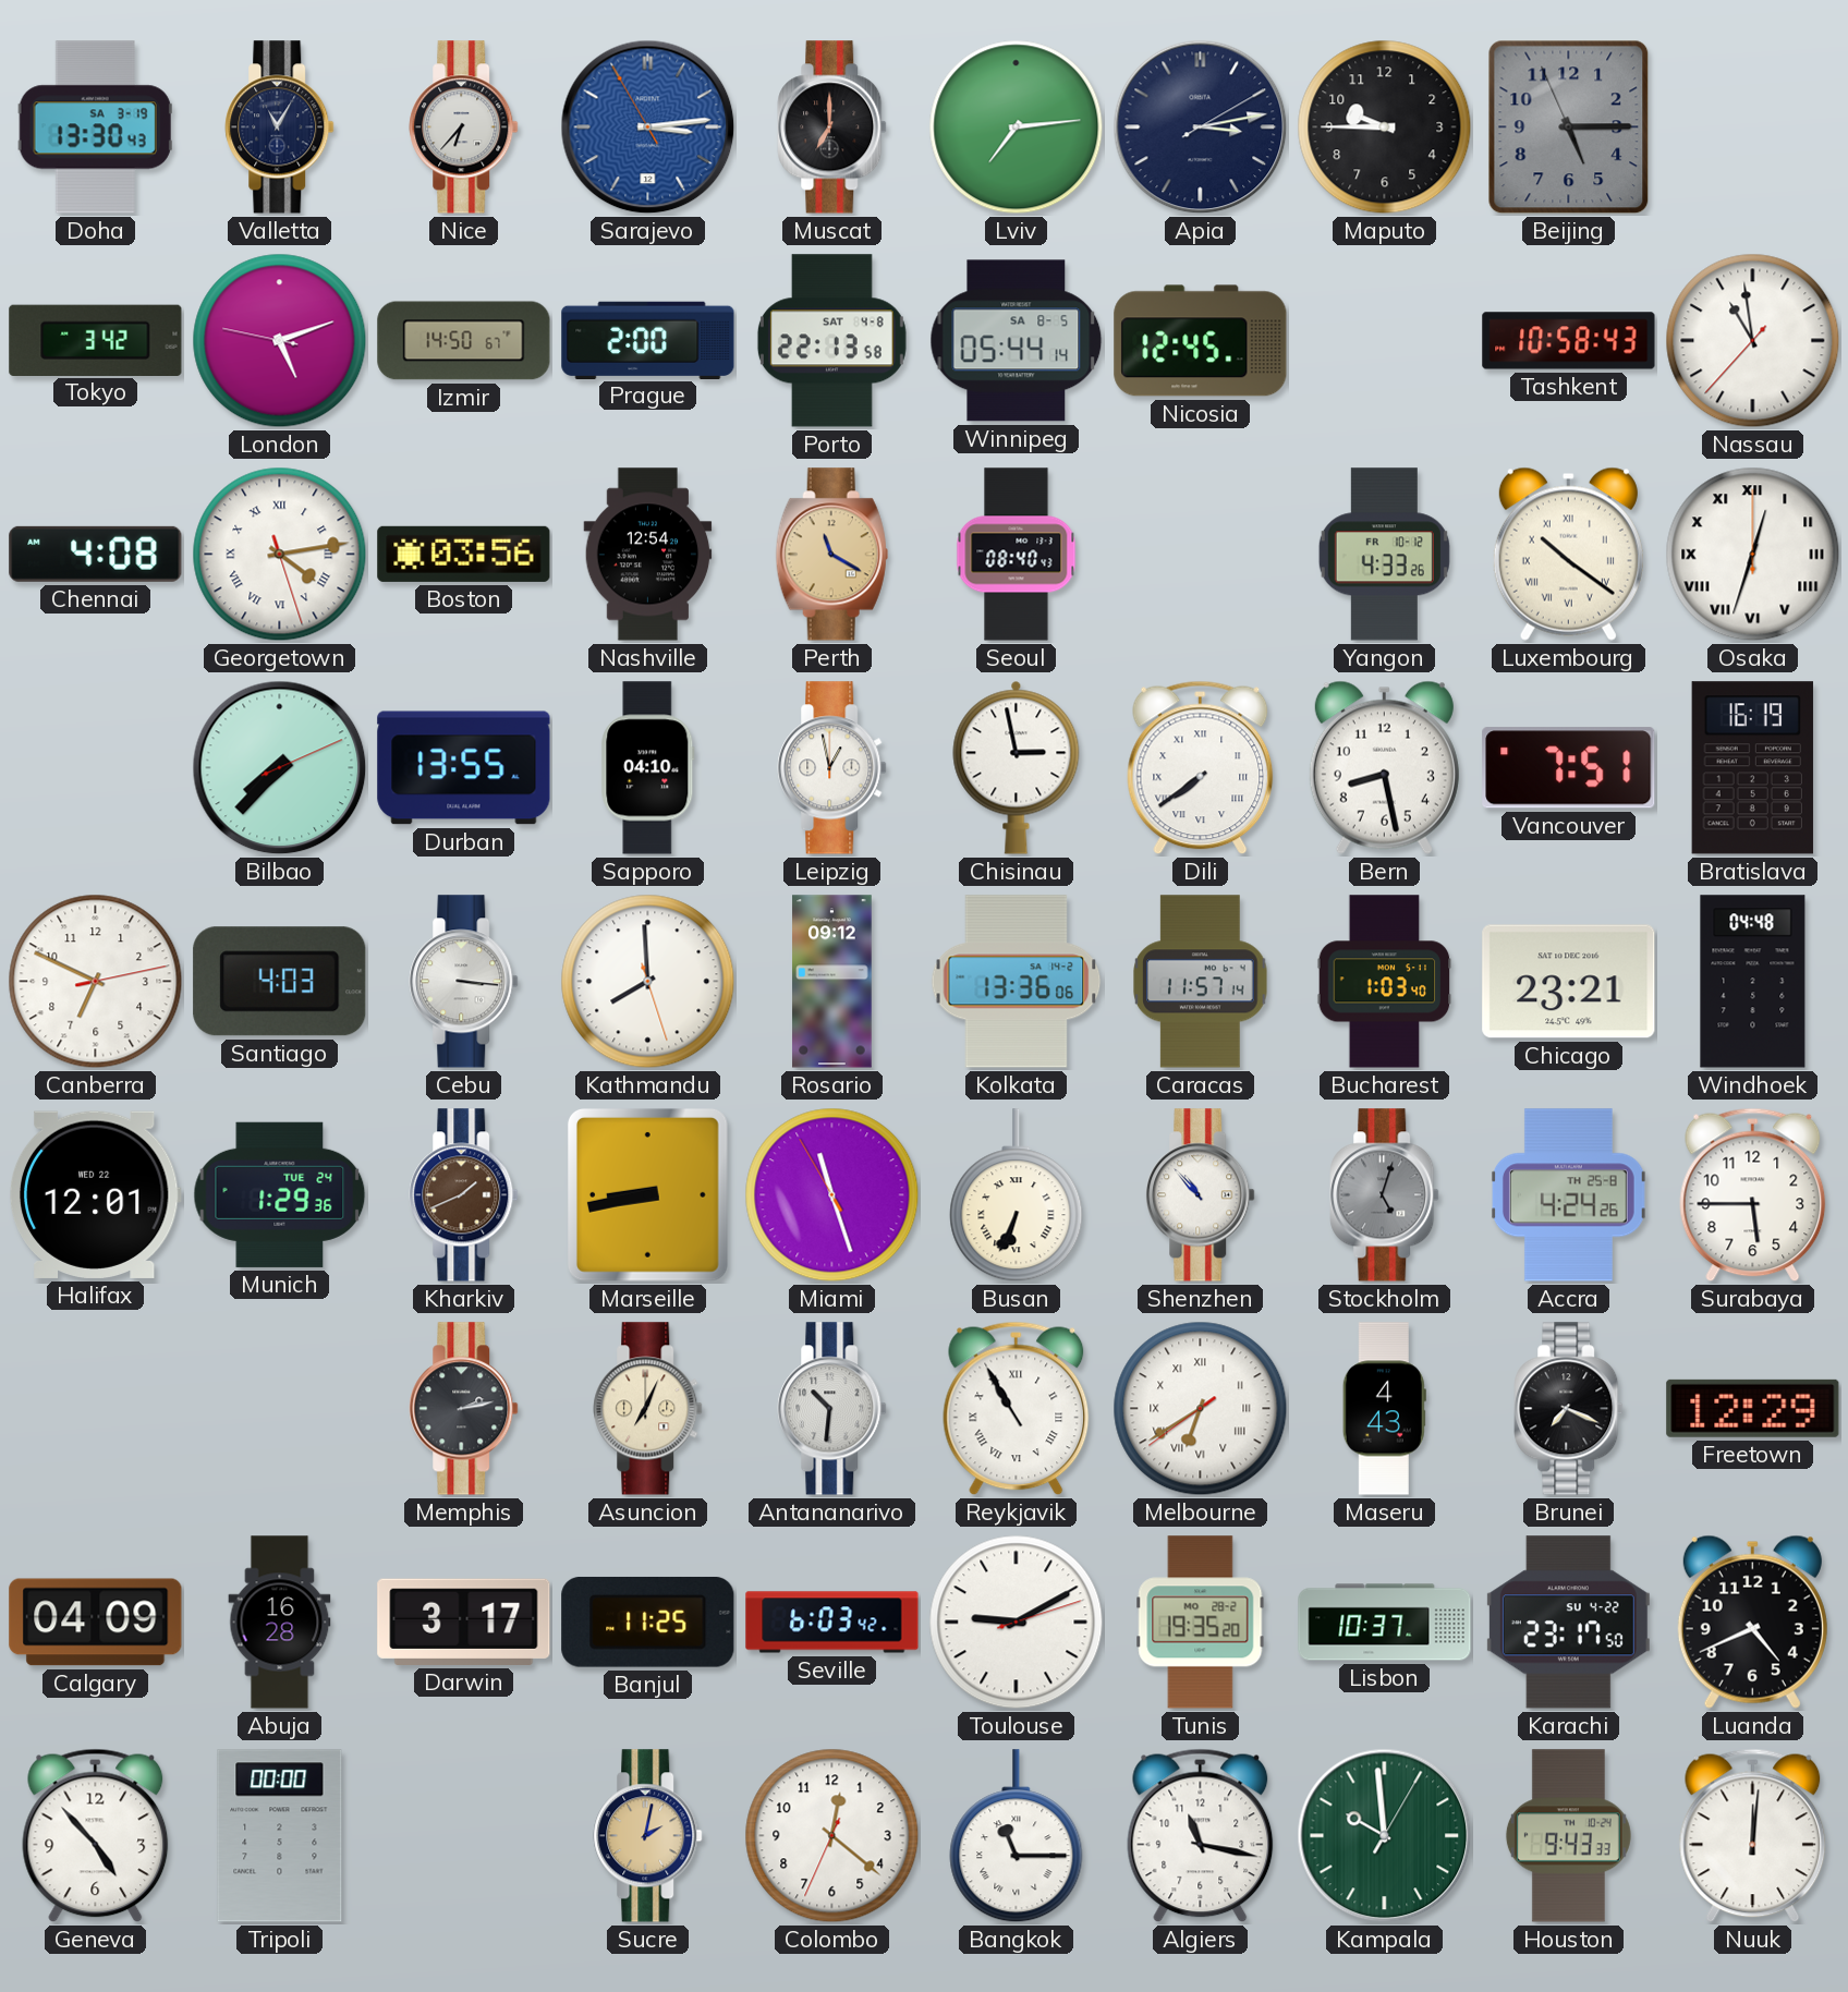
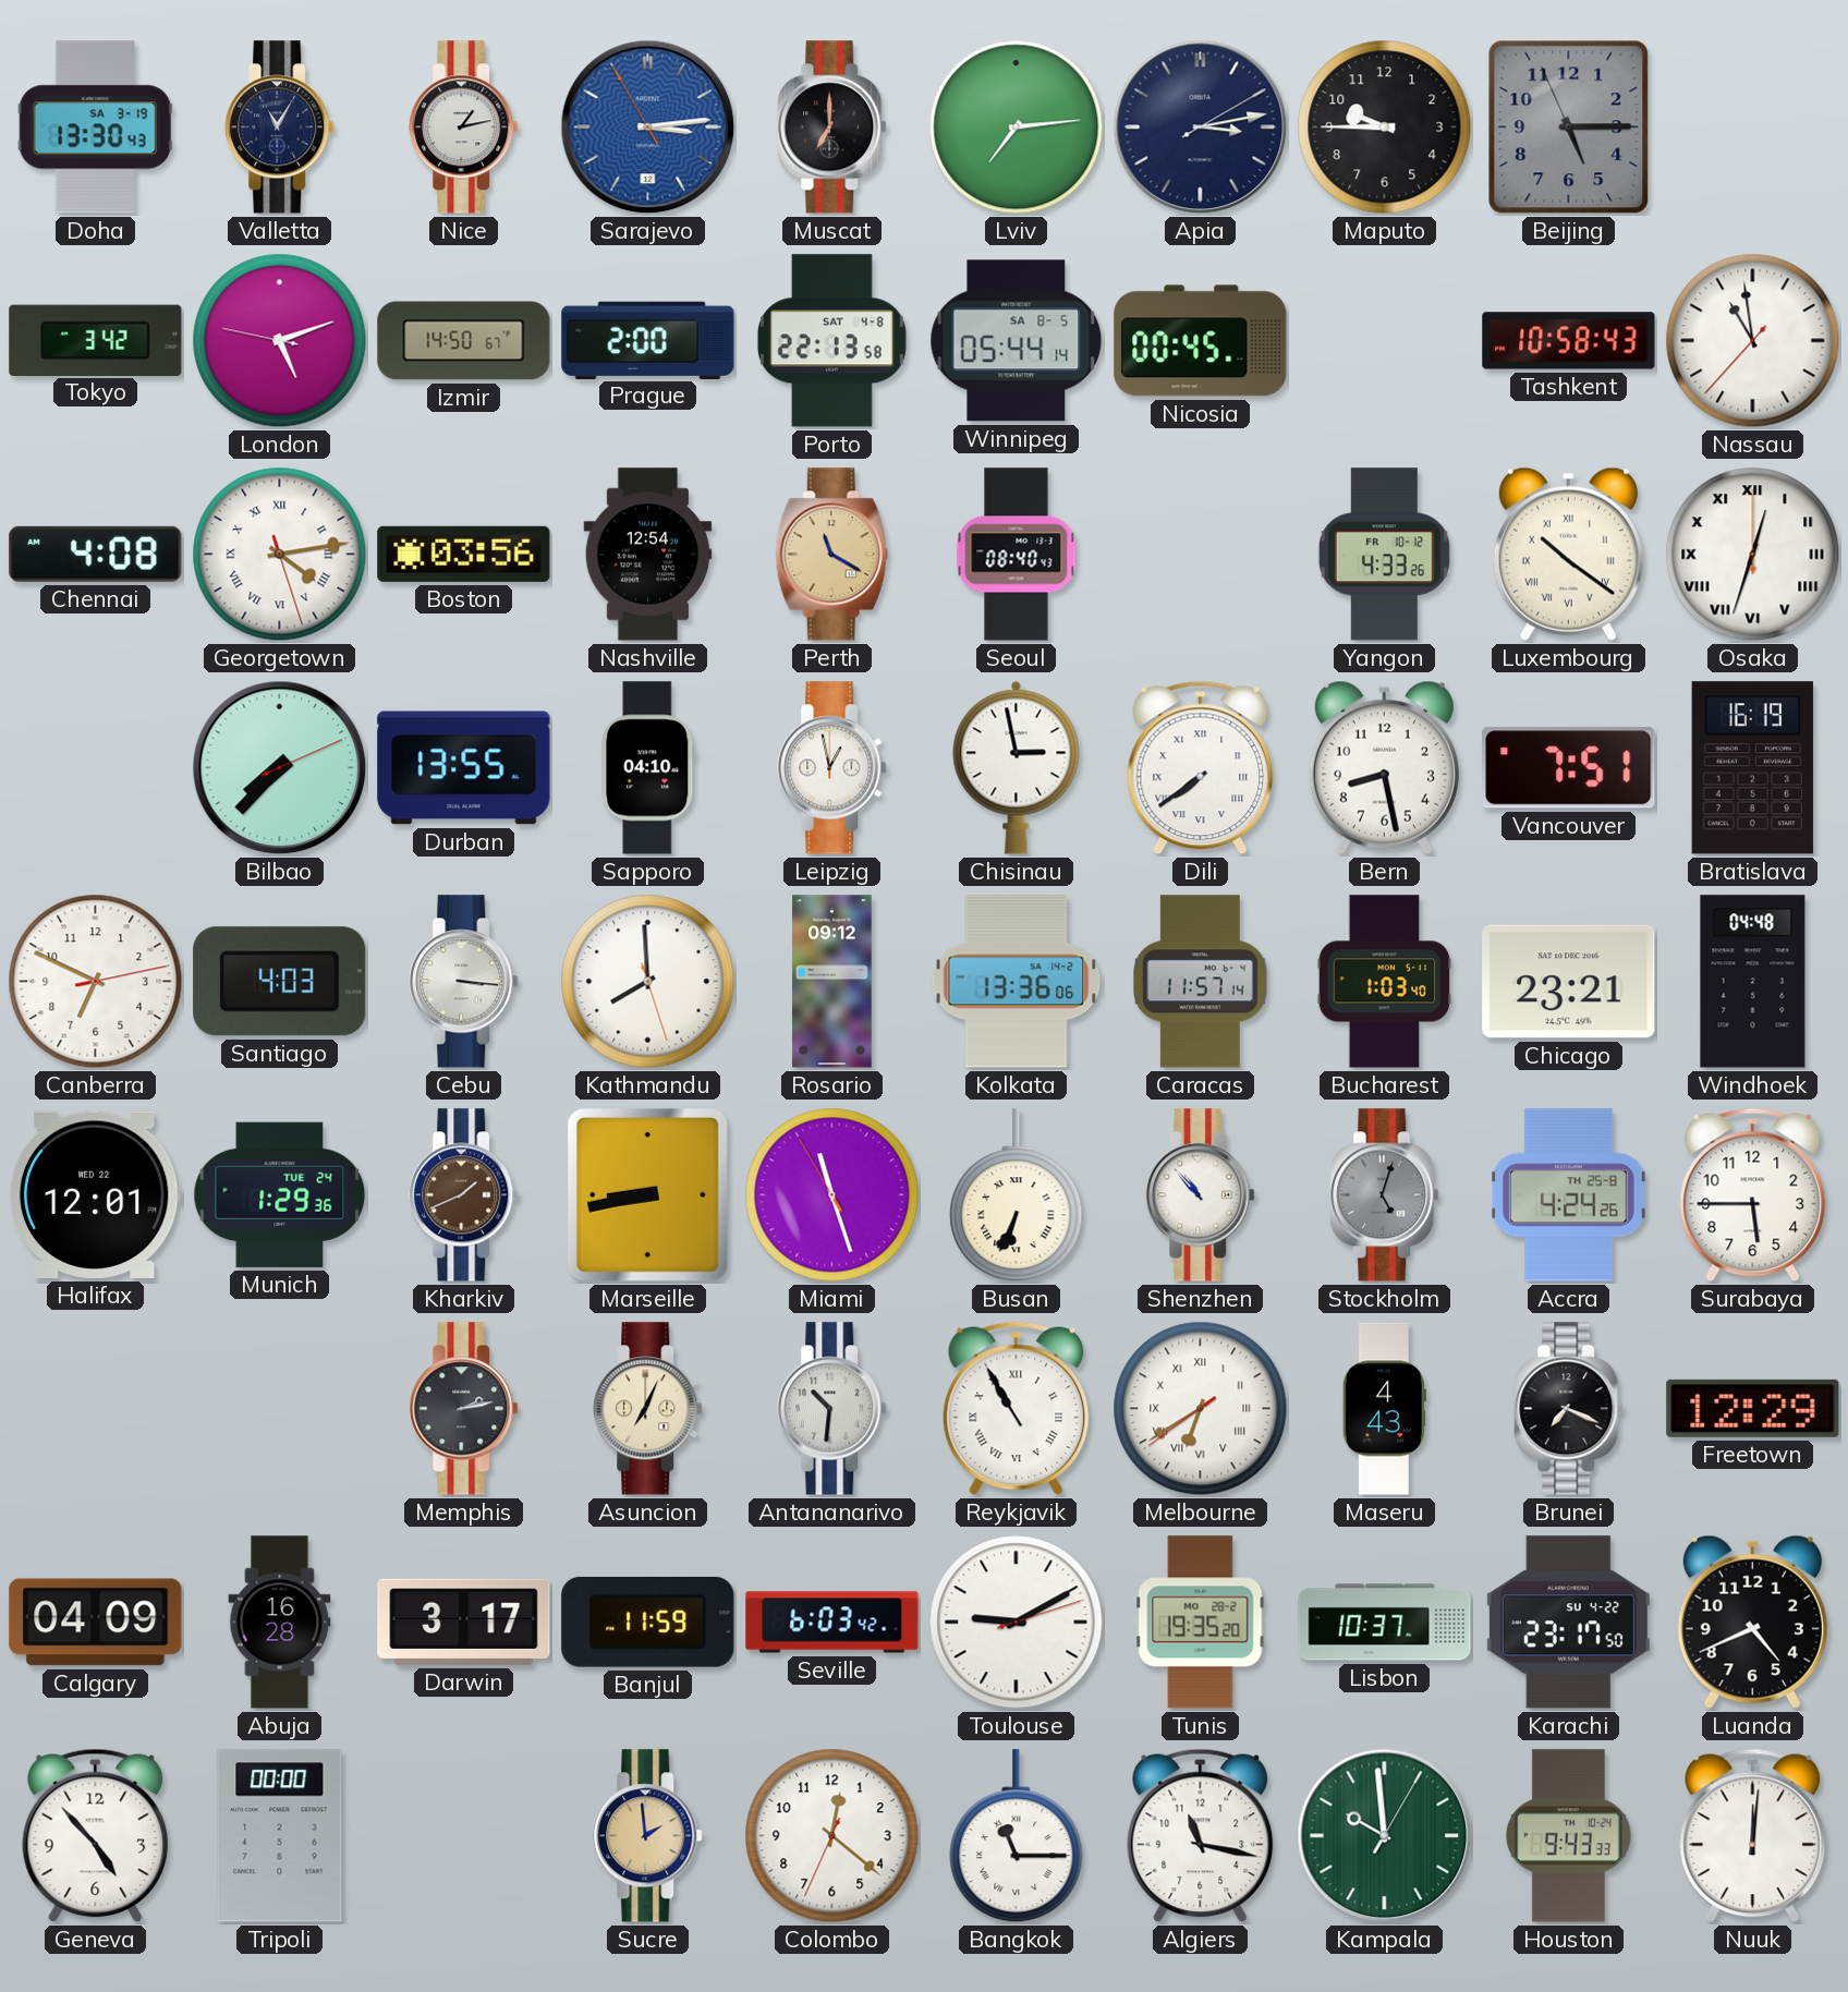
Nice: 6:37 -> 1:13 (464, 127)
Nicosia: 12:45 -> 00:45 (1201, 341)
Banjul: 11:25 -> 11:59 (648, 1621)
Sucre: 2:02 -> 1:59 (648, 1836)
